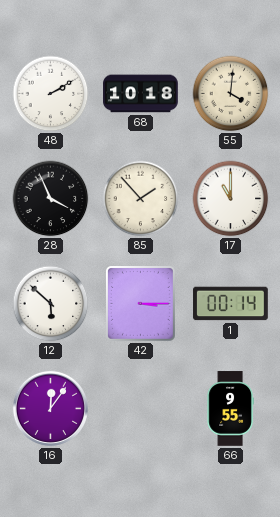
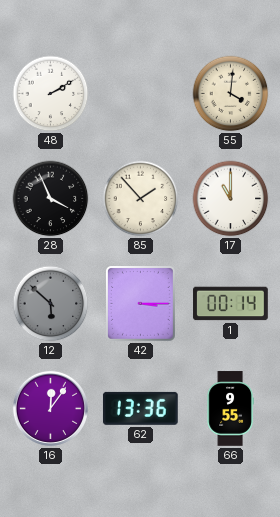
68: 10:18 -> none (141, 94)
12 dial: white -> grey (51, 304)
62: none -> 13:36 (140, 408)
